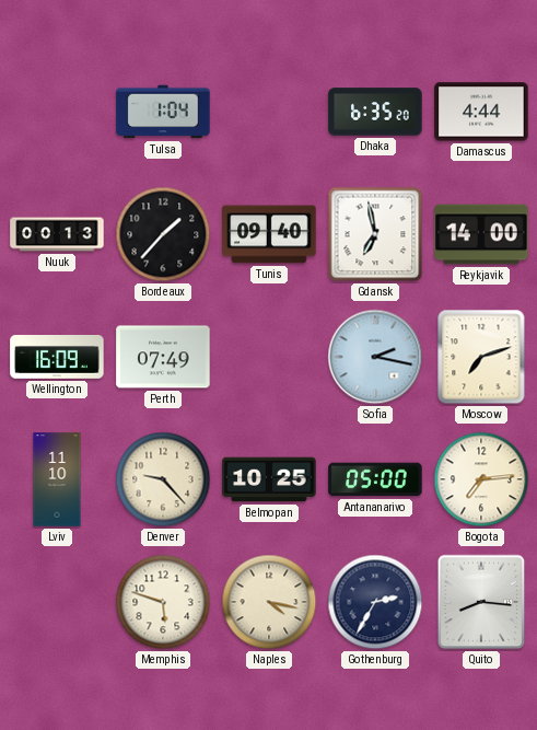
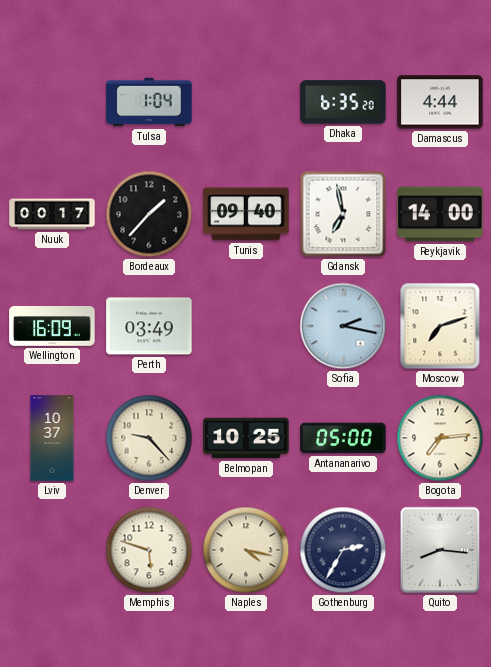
Nuuk: 00:13 -> 00:17 (52, 214)
Perth: 07:49 -> 03:49 (149, 326)
Lviv: 11:10 -> 10:37 (52, 438)
